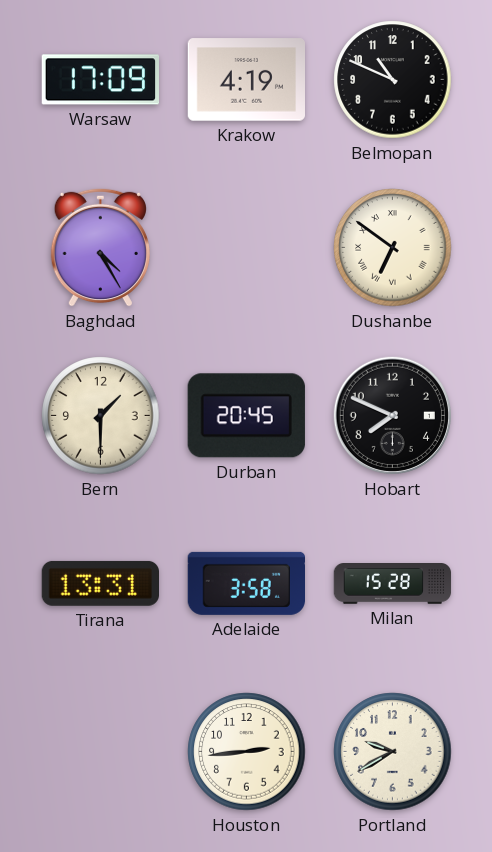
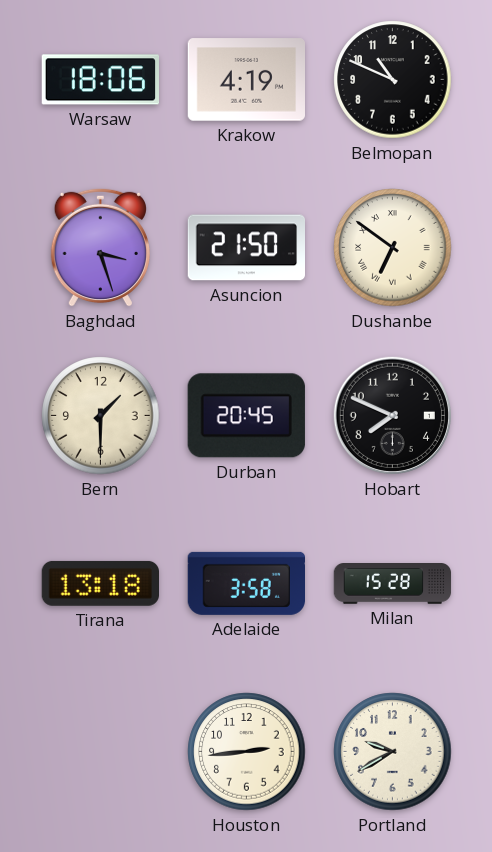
Warsaw: 17:09 -> 18:06 (100, 80)
Baghdad: 4:25 -> 3:27 (100, 247)
Asuncion: none -> 21:50 (246, 248)
Tirana: 13:31 -> 13:18 (100, 583)
